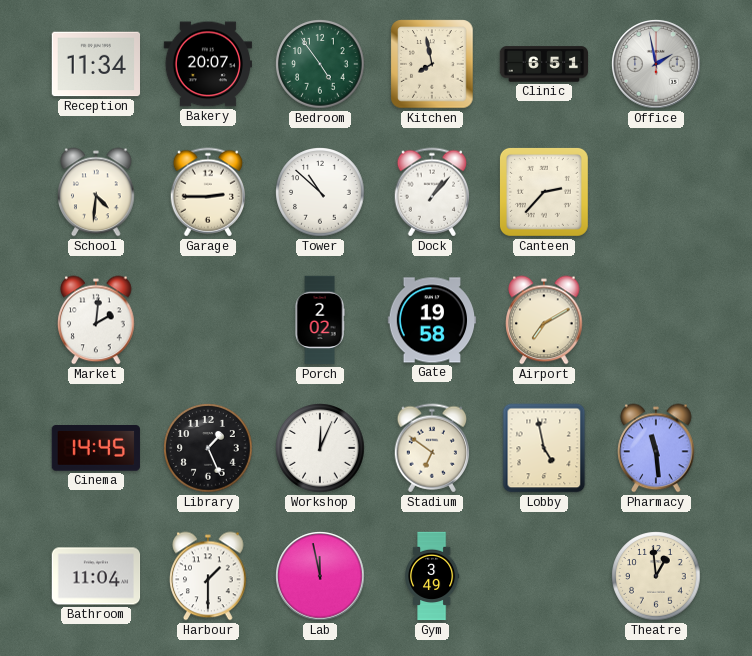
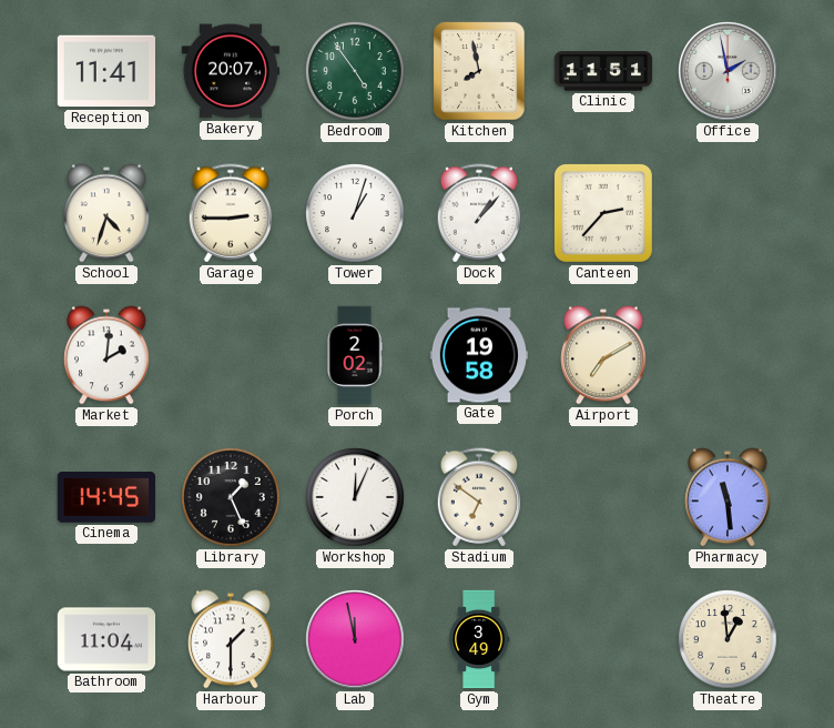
Reception: 11:34 -> 11:41 (106, 71)
Clinic: 6:51 -> 11:51 (603, 71)
School: 4:31 -> 4:33 (106, 213)
Tower: 10:52 -> 1:03 (355, 213)
Lobby: 4:58 -> none (544, 448)
